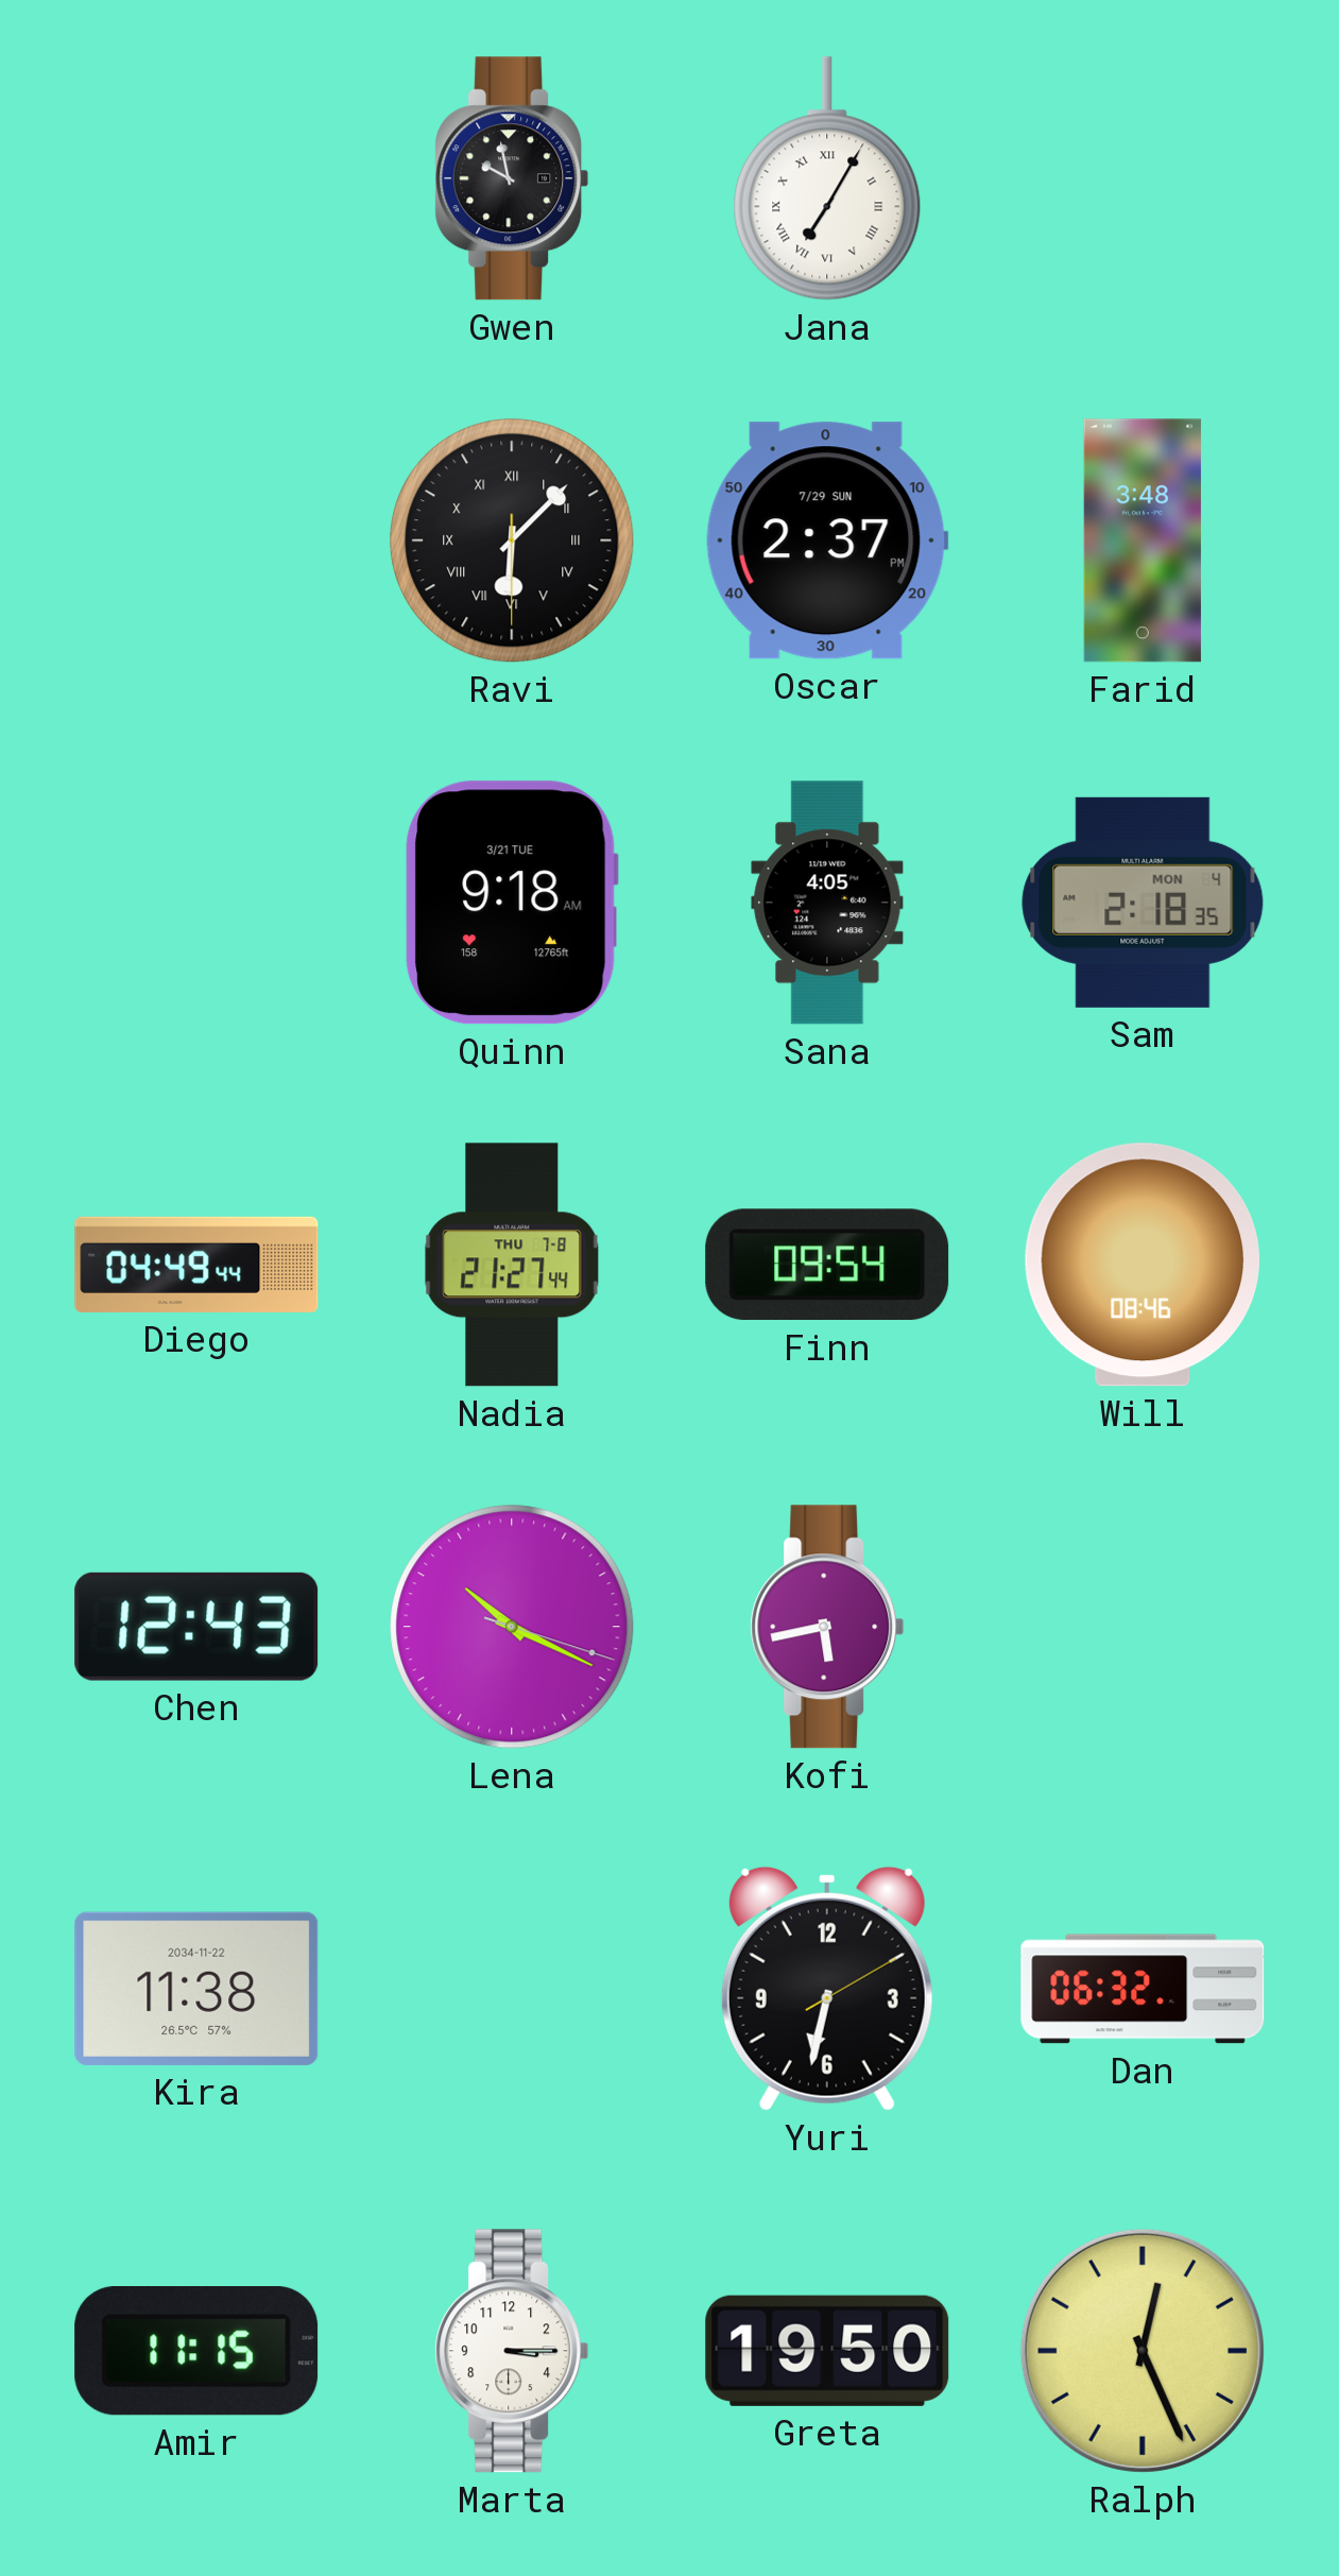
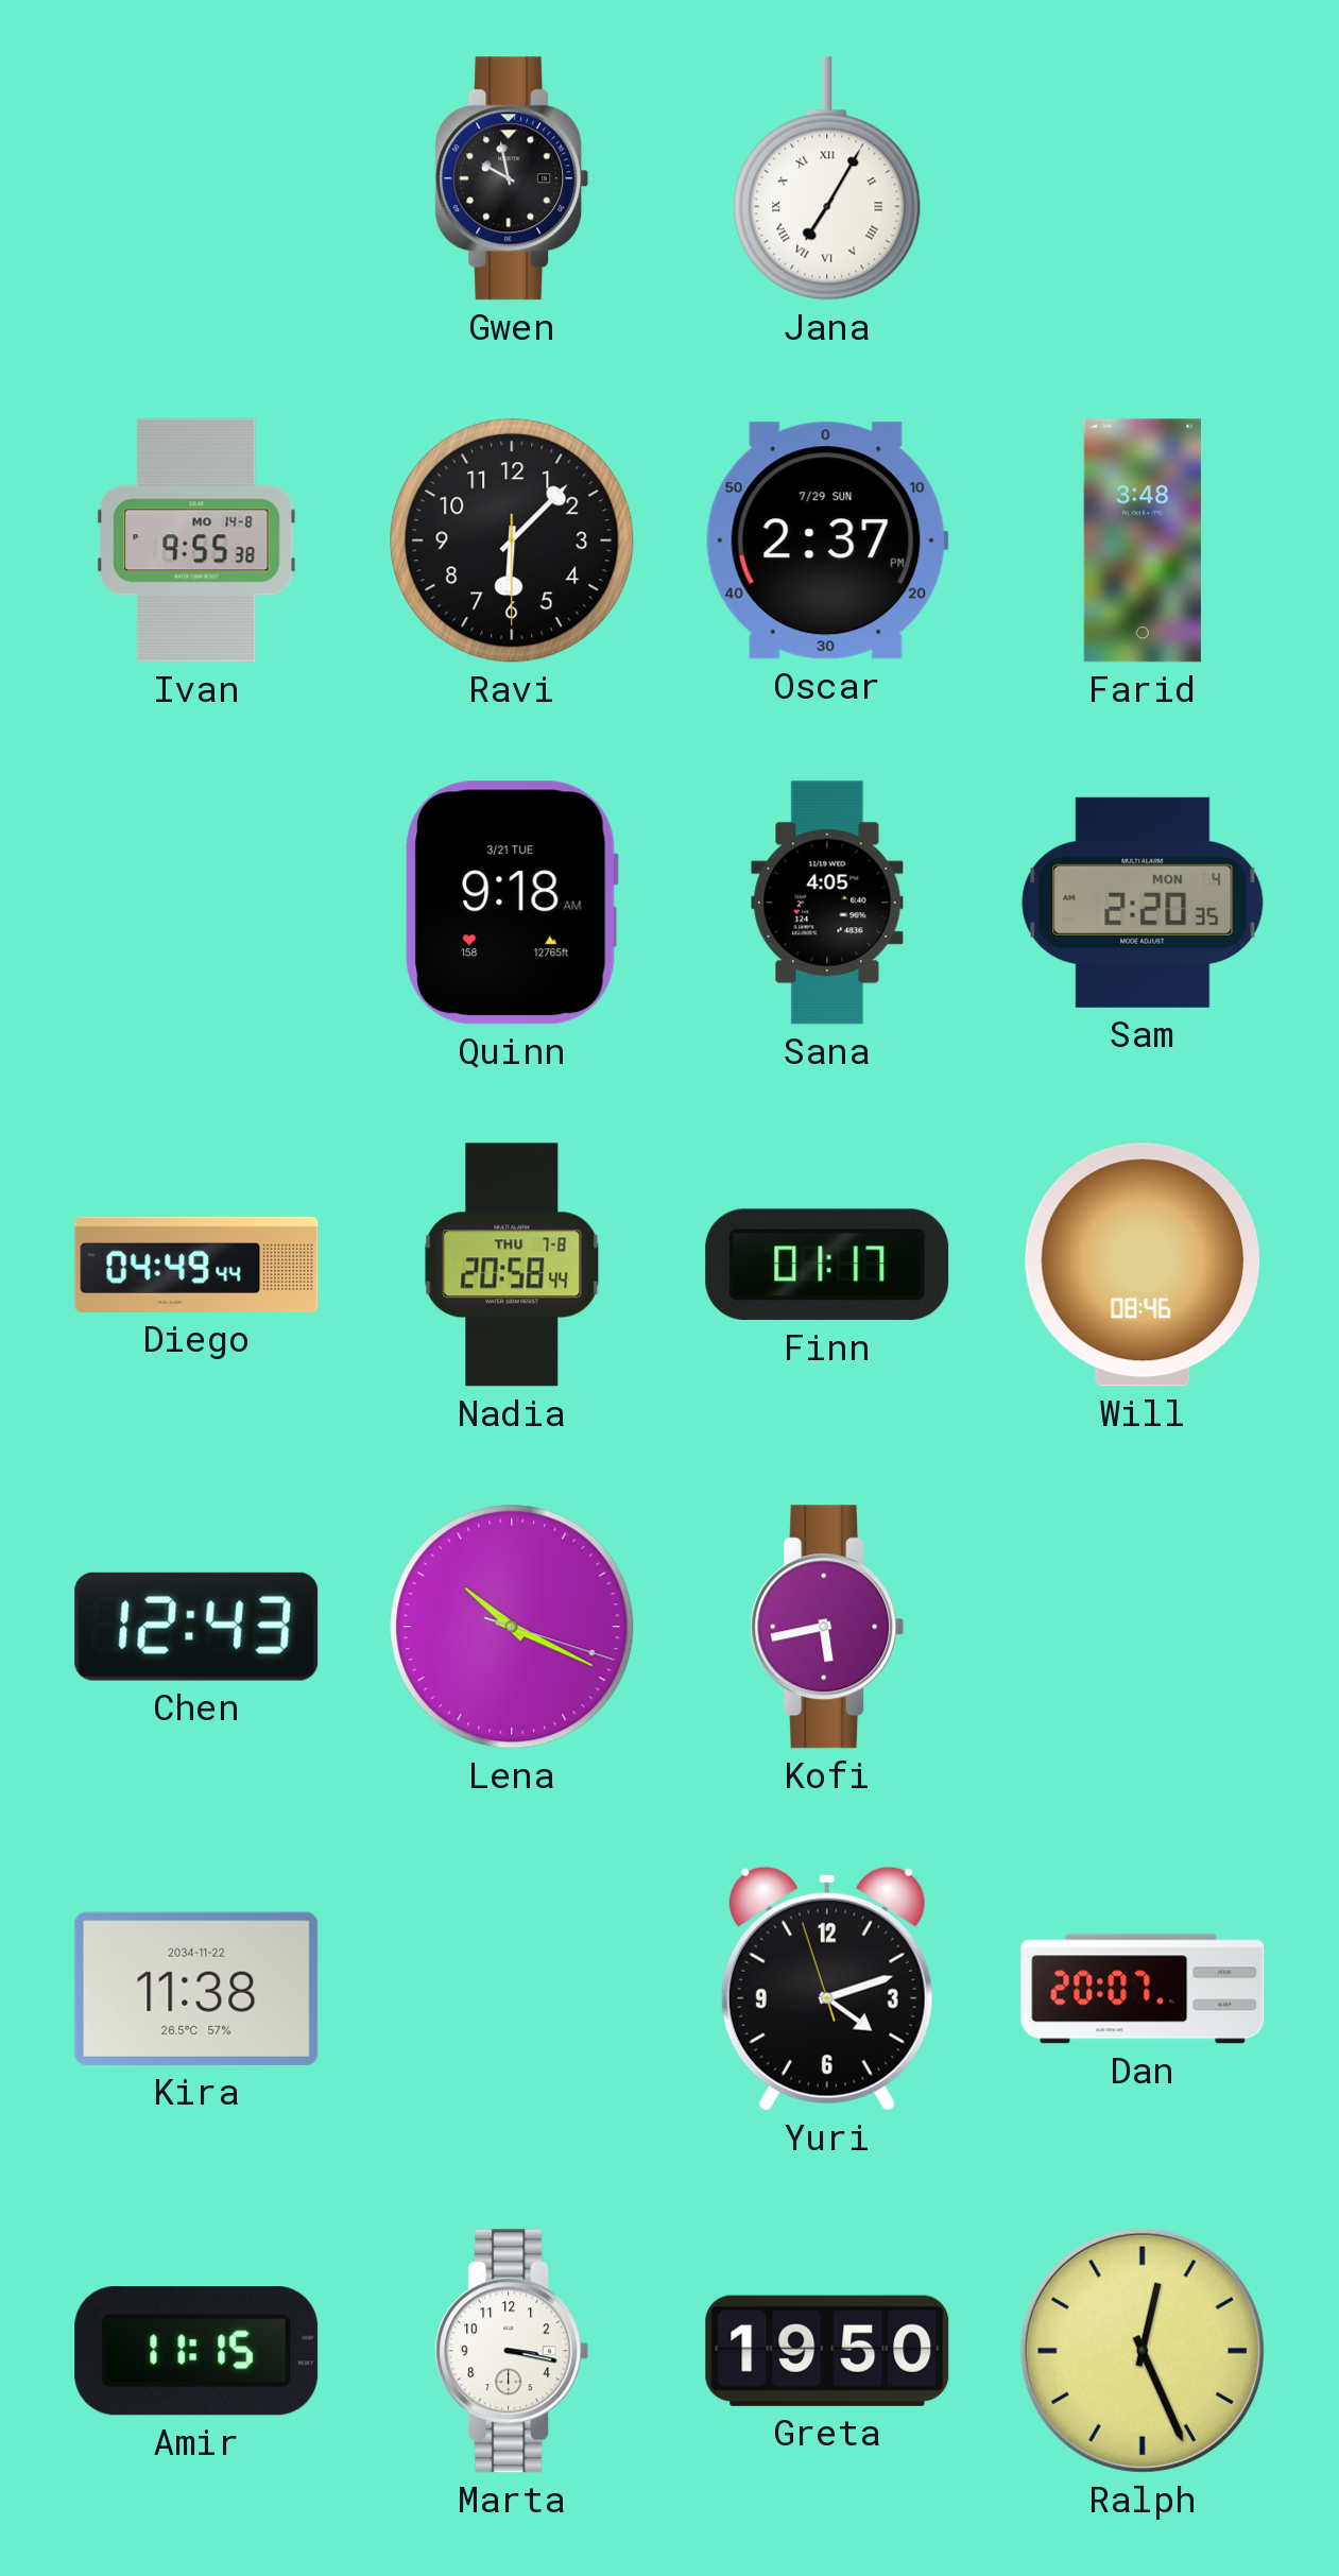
Ivan: none -> 9:55 (196, 540)
Ravi numerals: Roman -> Arabic (512, 540)
Sam: 2:18 -> 2:20 (1143, 903)
Nadia: 21:27 -> 20:58 (512, 1265)
Finn: 09:54 -> 01:17 (827, 1265)
Yuri: 6:32 -> 4:11 (827, 1989)
Dan: 06:32 -> 20:07 (1143, 1989)
Marta: 3:15 -> 3:17 (512, 2351)
